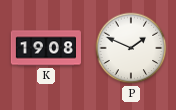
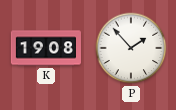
P: 1:49 -> 1:53 (131, 48)
